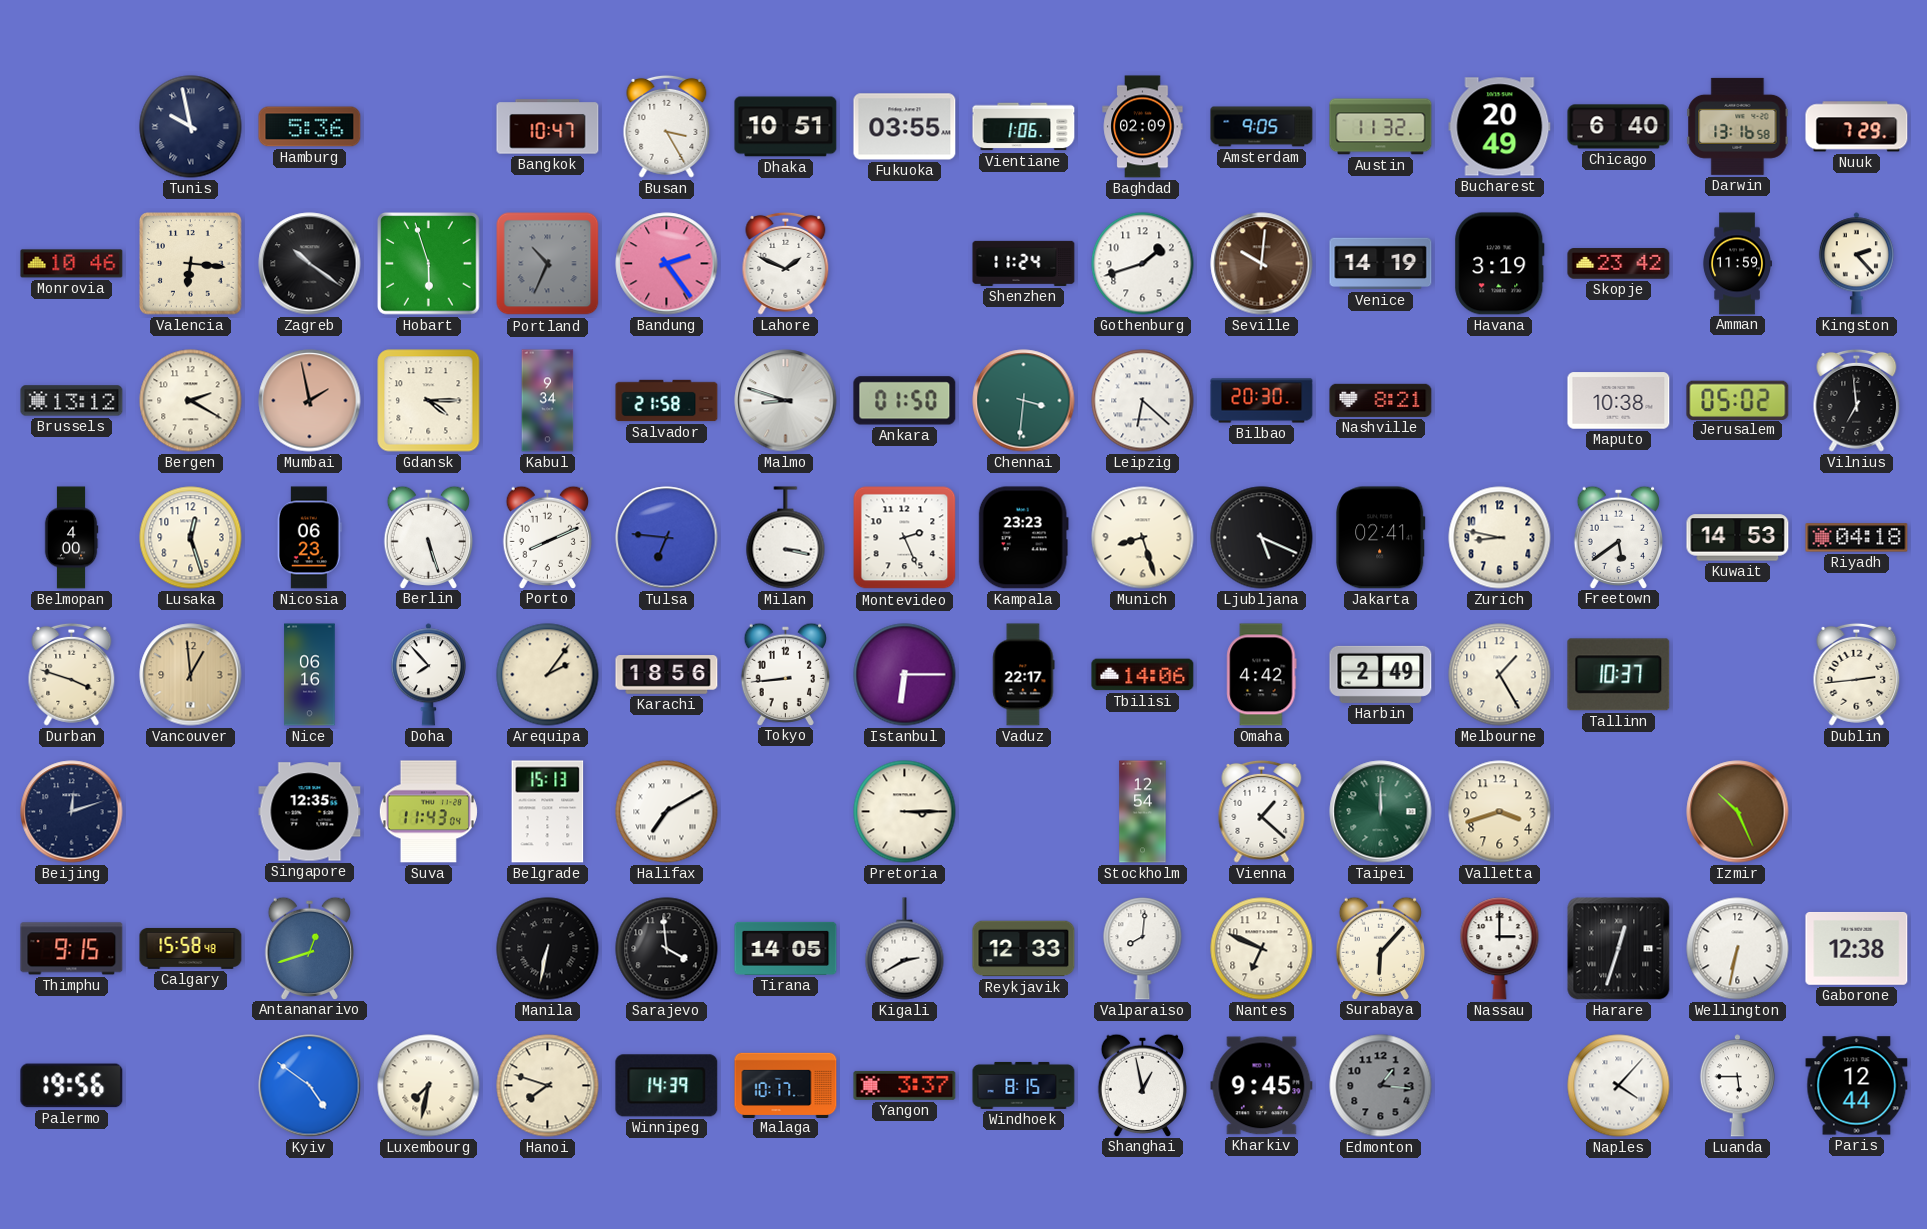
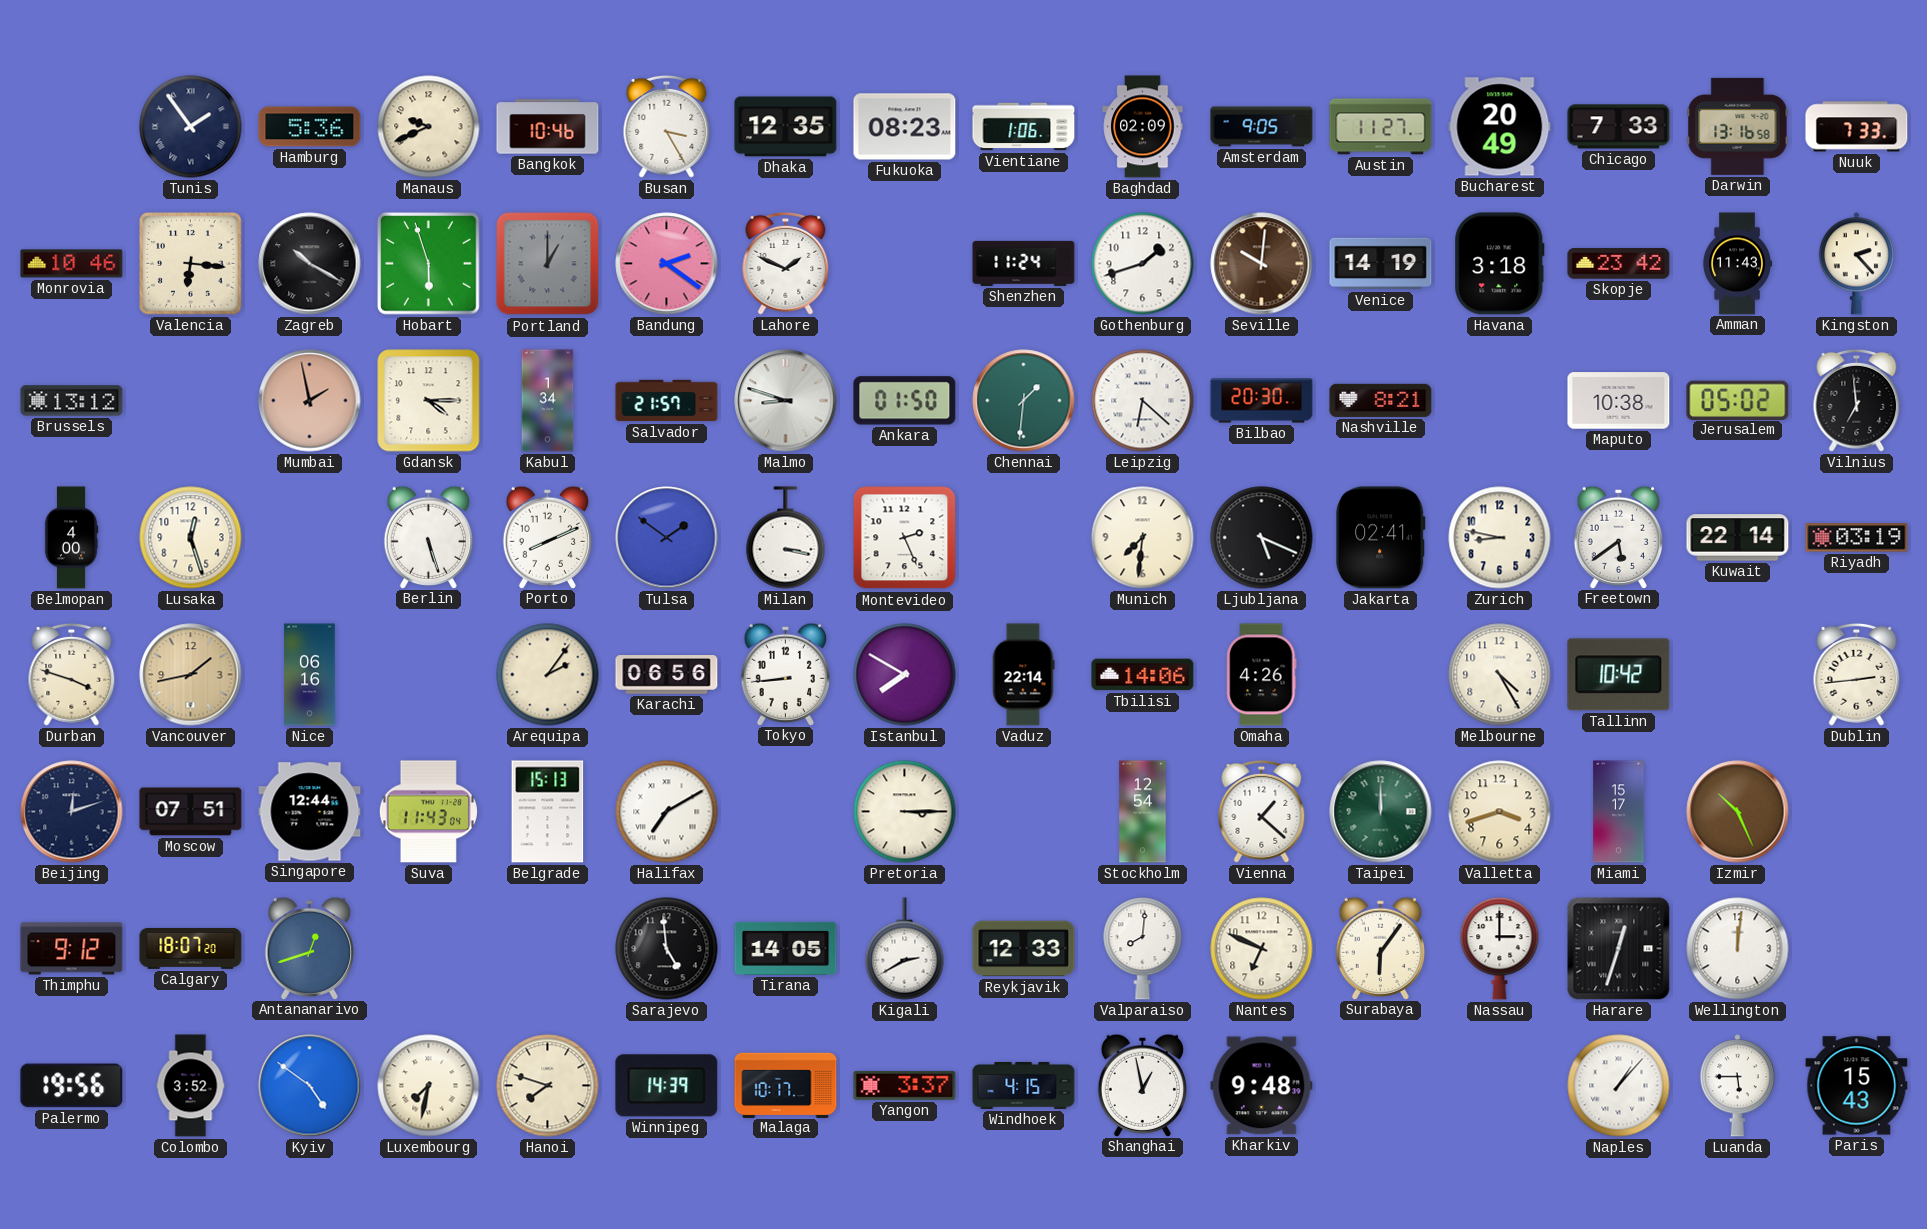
Tunis: 9:58 -> 1:54 (191, 127)
Manaus: none -> 9:41 (429, 127)
Bangkok: 10:47 -> 10:46 (548, 127)
Dhaka: 10:51 -> 12:35 (786, 127)
Fukuoka: 03:55 -> 08:23 (905, 127)
Austin: 11:32 -> 11:27 (1381, 127)
Chicago: 6:40 -> 7:33 (1619, 127)
Nuuk: 7:29 -> 7:33 (1857, 127)
Zagreb: 10:21 -> 10:20 (310, 264)
Portland: 10:34 -> 1:00 (548, 264)
Bandung: 2:24 -> 2:21 (667, 264)
Havana: 3:19 -> 3:18 (1500, 264)
Amman: 11:59 -> 11:43 (1736, 264)
Bergen: 2:20 -> none (191, 401)
Kabul: 9:34 -> 1:34 (548, 401)
Salvador: 21:58 -> 21:57 (667, 401)
Chennai: 3:31 -> 1:31 (1024, 401)
Nicosia: 06:23 -> none (309, 538)
Tulsa: 6:46 -> 1:51 (667, 538)
Kampala: 23:23 -> none (1023, 538)
Munich: 8:27 -> 7:31 (1143, 538)
Kuwait: 14:53 -> 22:14 (1738, 538)
Riyadh: 04:18 -> 03:19 (1857, 538)
Vancouver: 12:59 -> 1:43 (191, 675)
Doha: 7:53 -> none (428, 675)
Karachi: 18:56 -> 06:56 (667, 675)
Istanbul: 6:15 -> 7:50 (905, 675)
Vaduz: 22:17 -> 22:14 (1024, 675)
Omaha: 4:42 -> 4:26 (1262, 675)
Harbin: 2:49 -> none (1381, 674)
Melbourne: 1:25 -> 4:25 (1500, 675)
Tallinn: 10:37 -> 10:42 (1619, 675)
Moscow: none -> 07:51 (191, 812)
Singapore: 12:35 -> 12:44 (310, 812)
Miami: none -> 15:17 (1619, 812)
Thimphu: 9:15 -> 9:12 (72, 949)
Calgary: 15:58 -> 18:07 (191, 948)
Manila: 6:32 -> none (548, 949)
Sarajevo: 3:59 -> 4:59 (667, 949)
Surabaya: 6:07 -> 6:06 (1380, 948)
Wellington: 6:32 -> 12:01 (1738, 949)
Gaborone: 12:38 -> none (1857, 948)
Colombo: none -> 3:52 (191, 1086)
Windhoek: 8:15 -> 4:15 (1024, 1085)
Kharkiv: 9:45 -> 9:48 (1262, 1086)
Edmonton: 1:16 -> none (1381, 1086)
Naples: 4:07 -> 1:07 (1619, 1086)
Paris: 12:44 -> 15:43 (1857, 1086)
